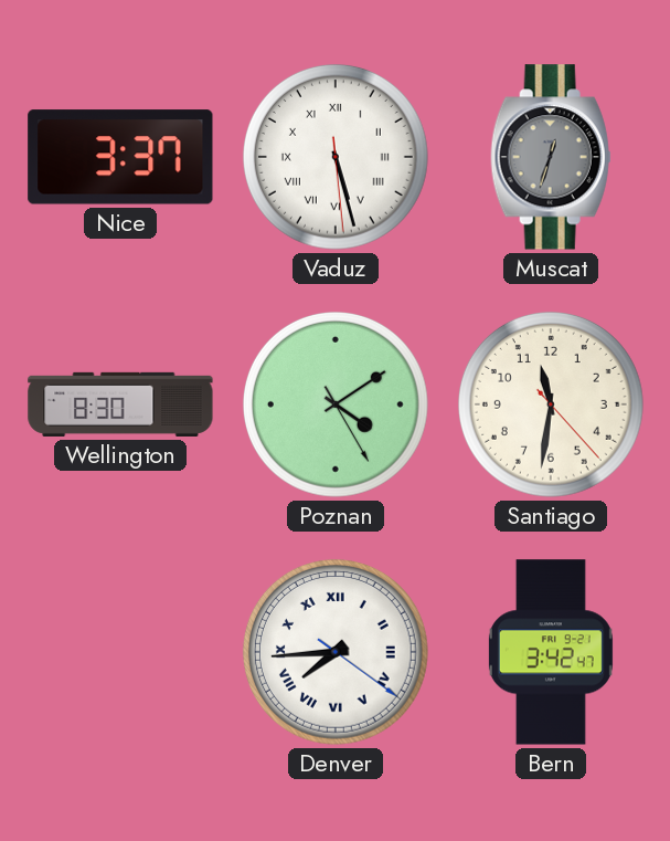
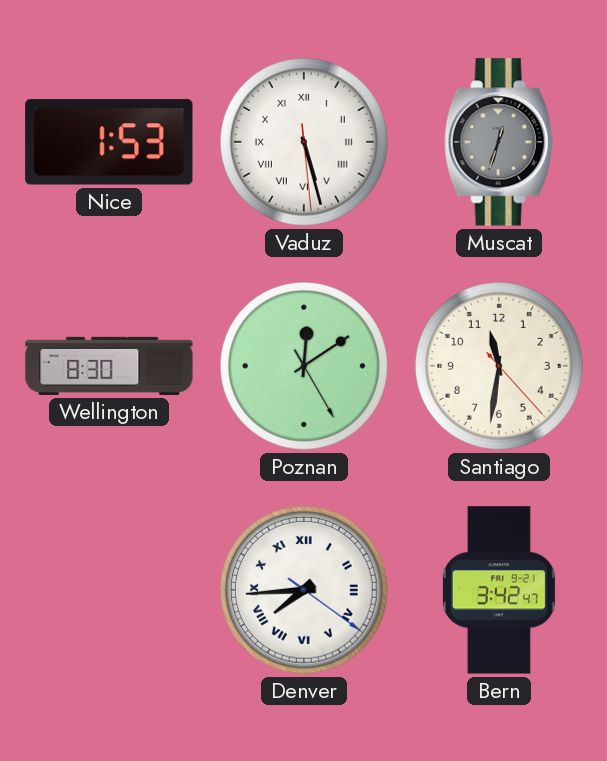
Nice: 3:37 -> 1:53 (109, 142)
Poznan: 4:09 -> 12:09 (304, 366)
